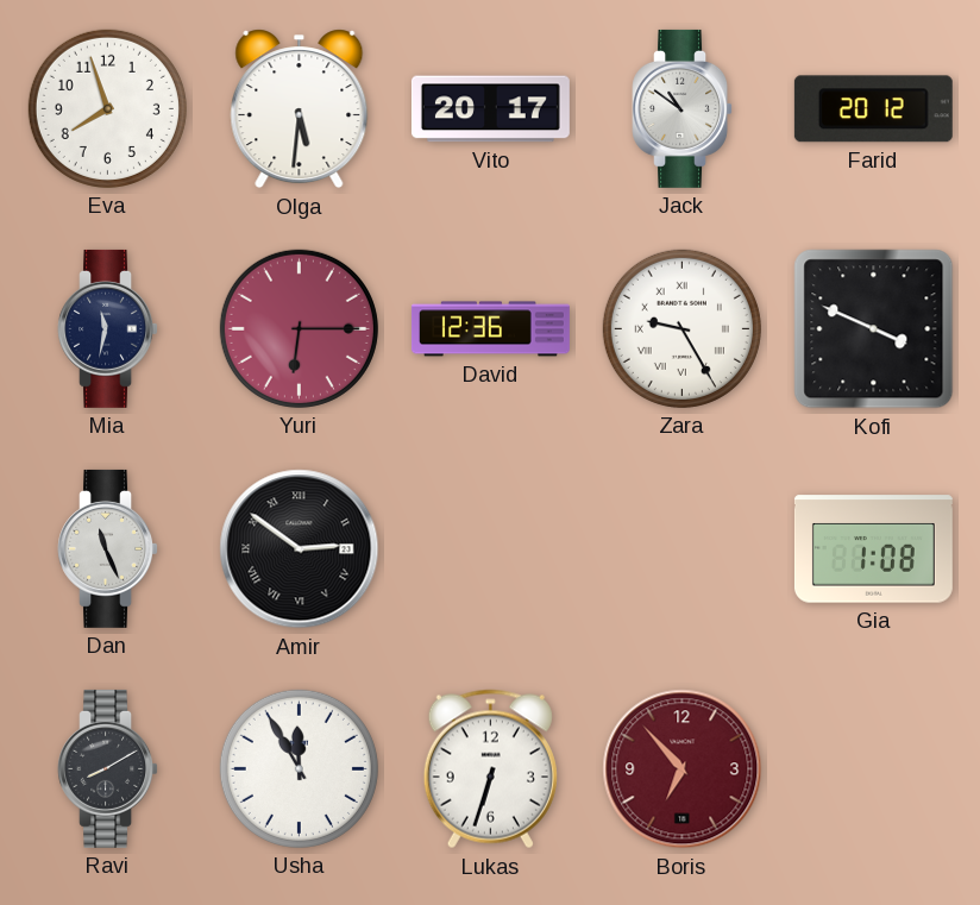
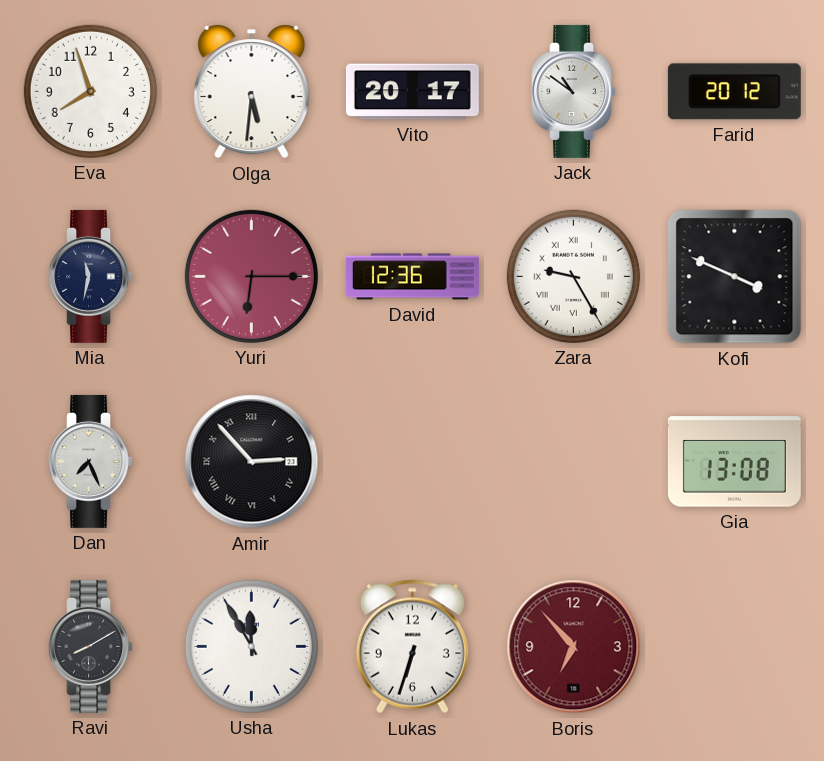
Dan: 11:26 -> 7:26 (90, 461)
Amir: 2:51 -> 2:53 (252, 462)
Gia: 1:08 -> 13:08 (734, 462)
